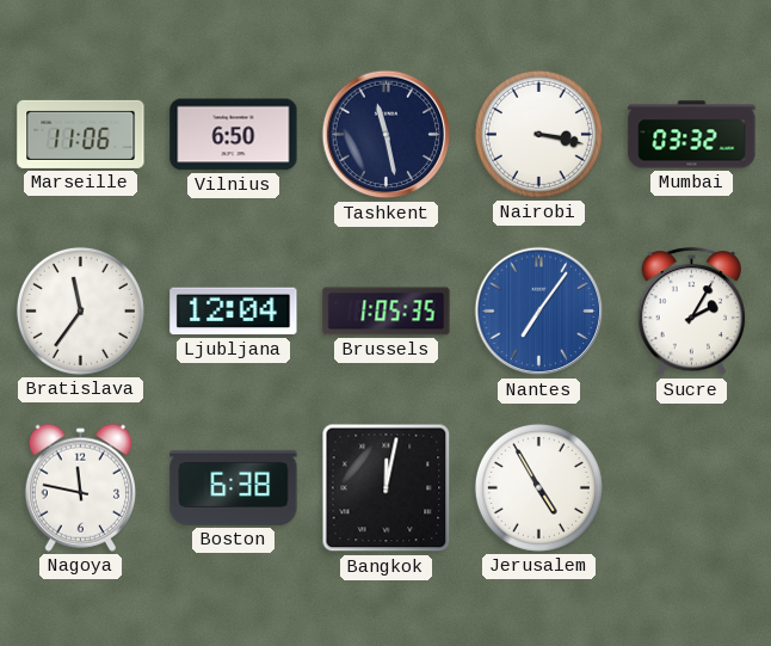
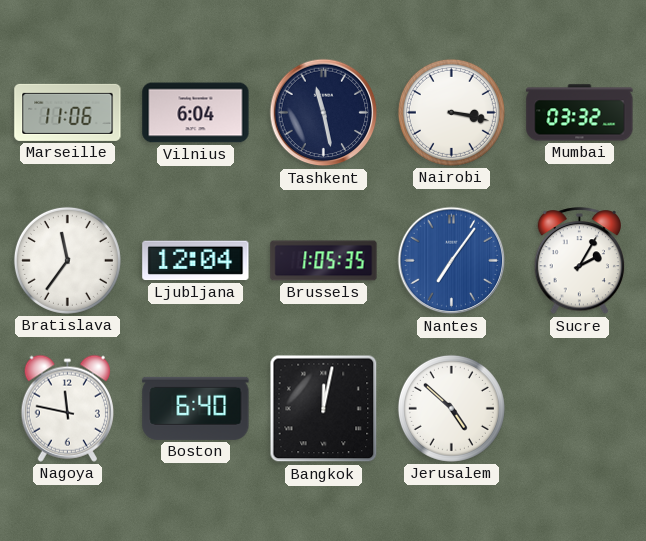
Vilnius: 6:50 -> 6:04 (196, 113)
Boston: 6:38 -> 6:40 (196, 408)
Jerusalem: 4:55 -> 4:52 (451, 408)
